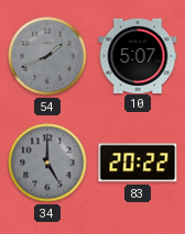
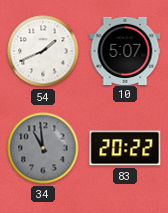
54 dial: grey -> white (43, 51)
34: 5:00 -> 10:59 (43, 148)
